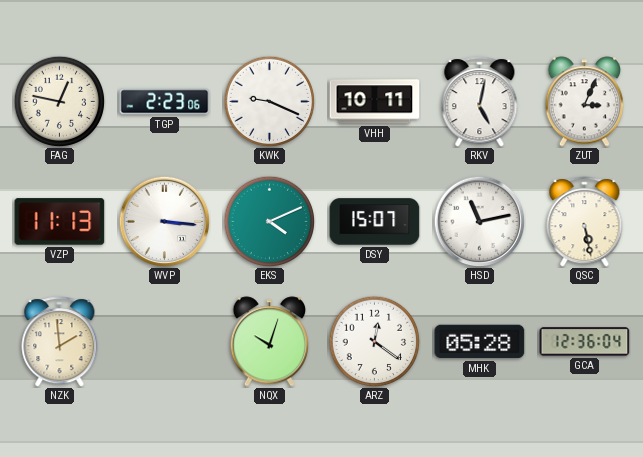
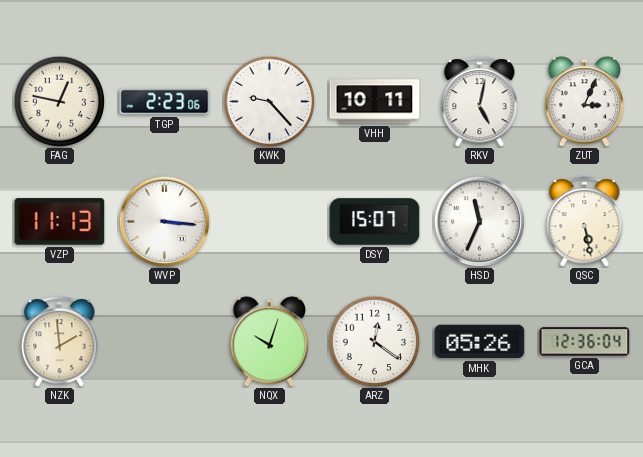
KWK: 9:19 -> 9:23 (269, 101)
EKS: 4:11 -> none (269, 221)
HSD: 11:13 -> 11:34 (479, 221)
MHK: 05:28 -> 05:26 (480, 342)
